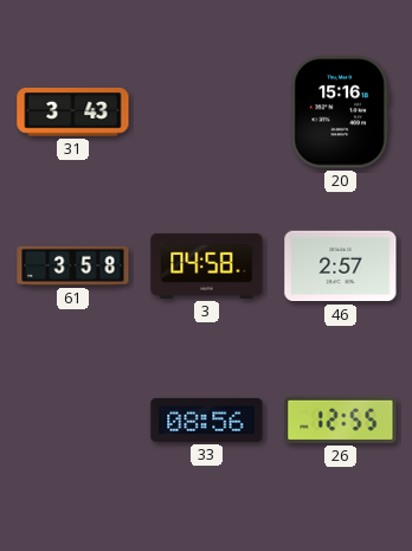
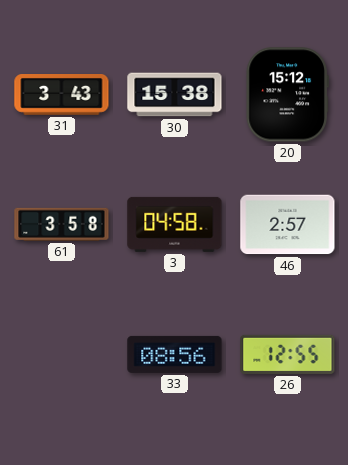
30: none -> 15:38 (175, 95)
20: 15:16 -> 15:12 (287, 95)
